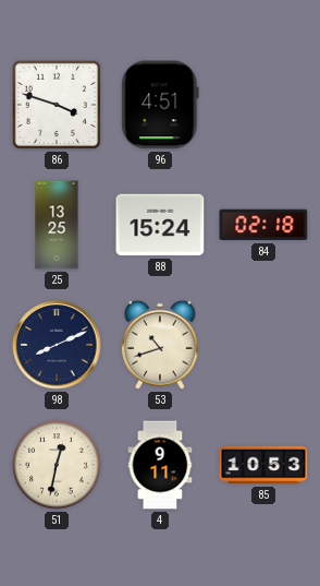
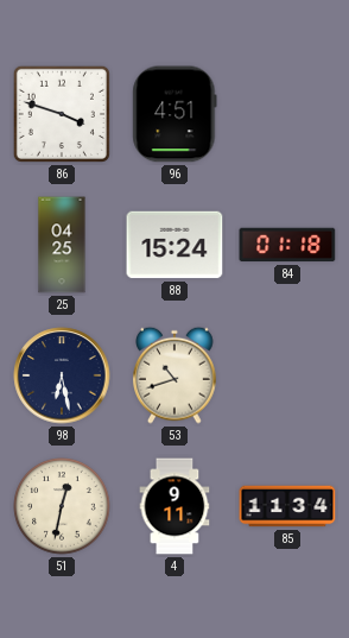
25: 13:25 -> 04:25 (62, 245)
84: 02:18 -> 01:18 (287, 245)
98: 8:11 -> 6:28 (62, 375)
85: 10:53 -> 11:34 (287, 506)
